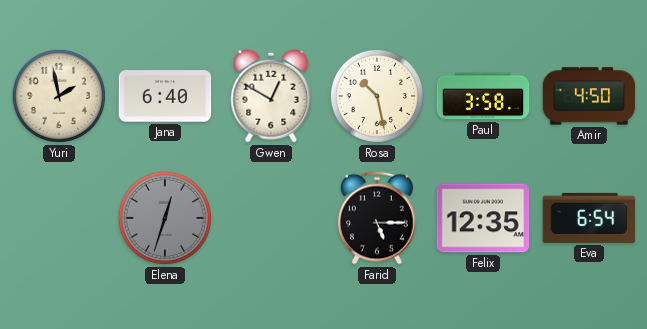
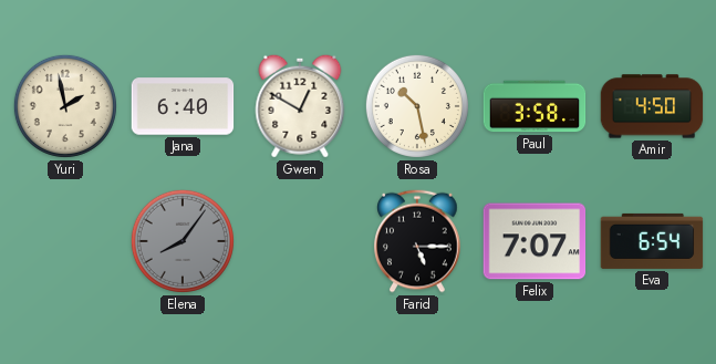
Elena: 12:33 -> 8:06 (183, 241)
Felix: 12:35 -> 7:07 (535, 241)
